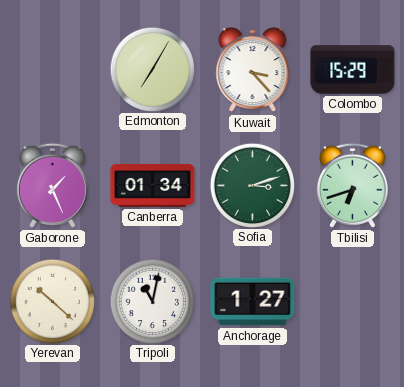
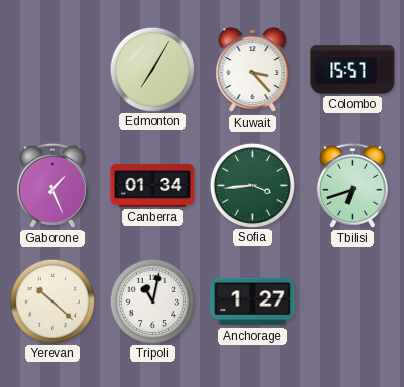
Colombo: 15:29 -> 15:57 (353, 70)
Sofia: 3:12 -> 3:44 (252, 185)
